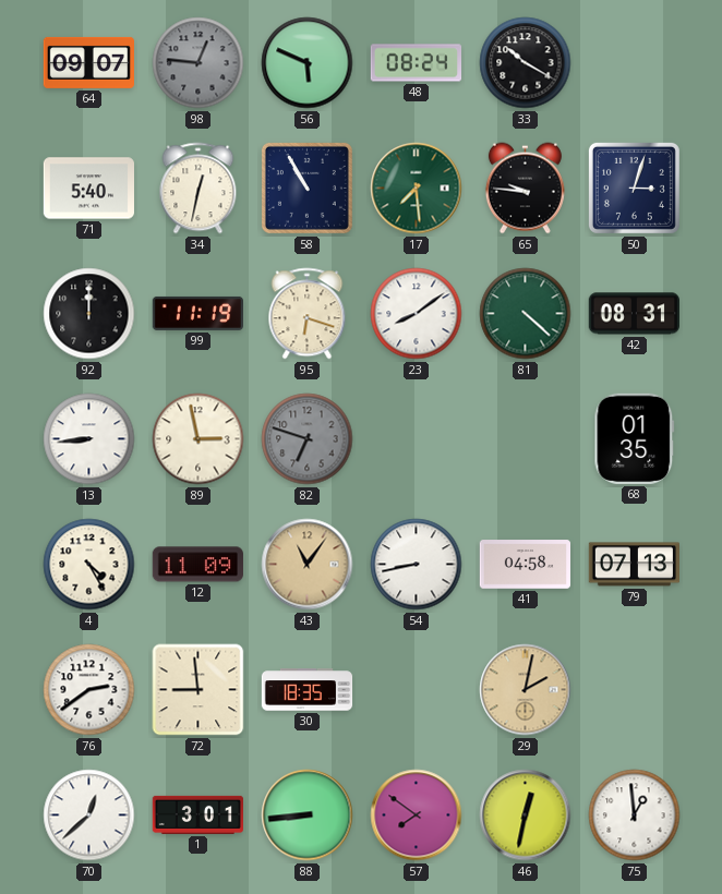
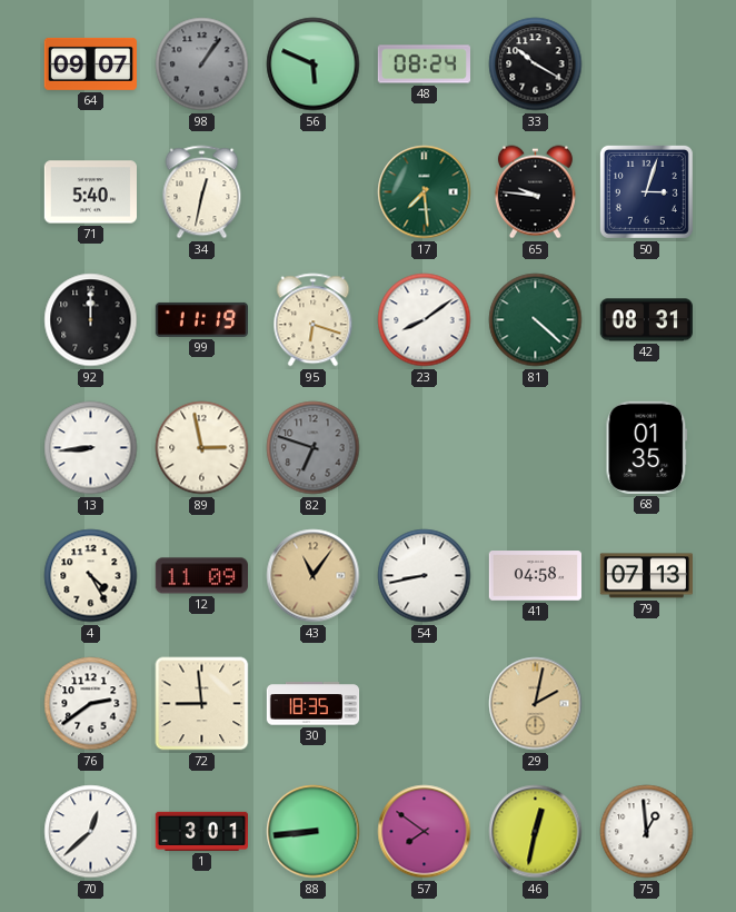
98: 12:46 -> 1:06 (202, 65)
58: 10:55 -> none (306, 188)
